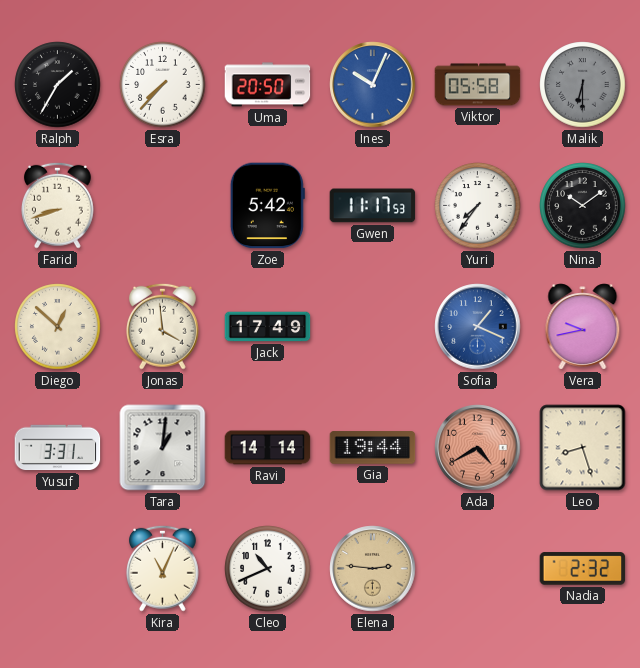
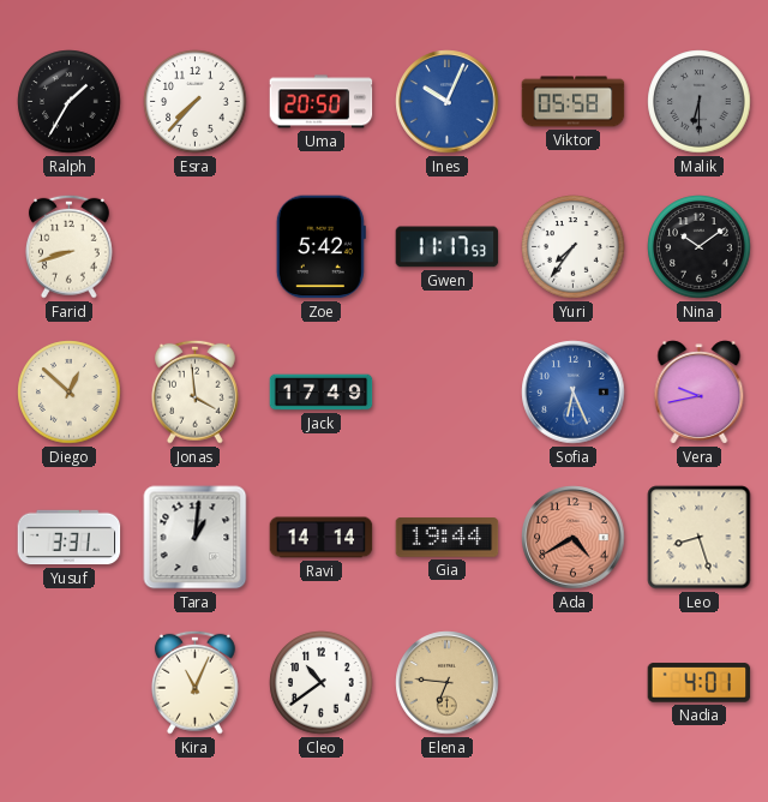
Sofia: 1:19 -> 6:26 (574, 393)
Cleo: 10:41 -> 10:39 (322, 683)
Elena: 2:46 -> 6:46 (448, 683)
Nadia: 2:32 -> 4:01 (700, 683)
